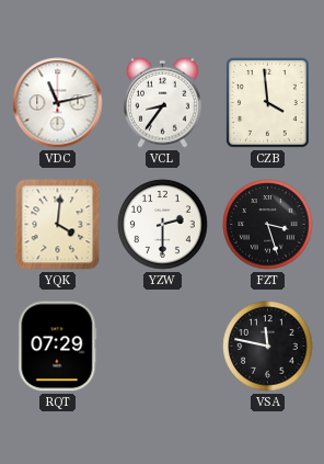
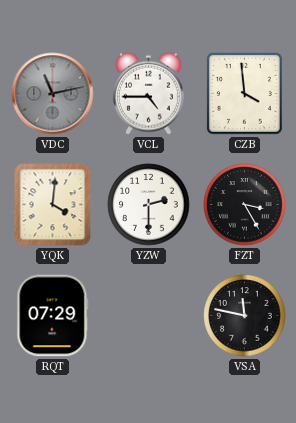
VDC dial: white -> grey (53, 94)
VCL: 8:36 -> 4:45 (148, 93)
FZT: 3:27 -> 3:25 (245, 205)
